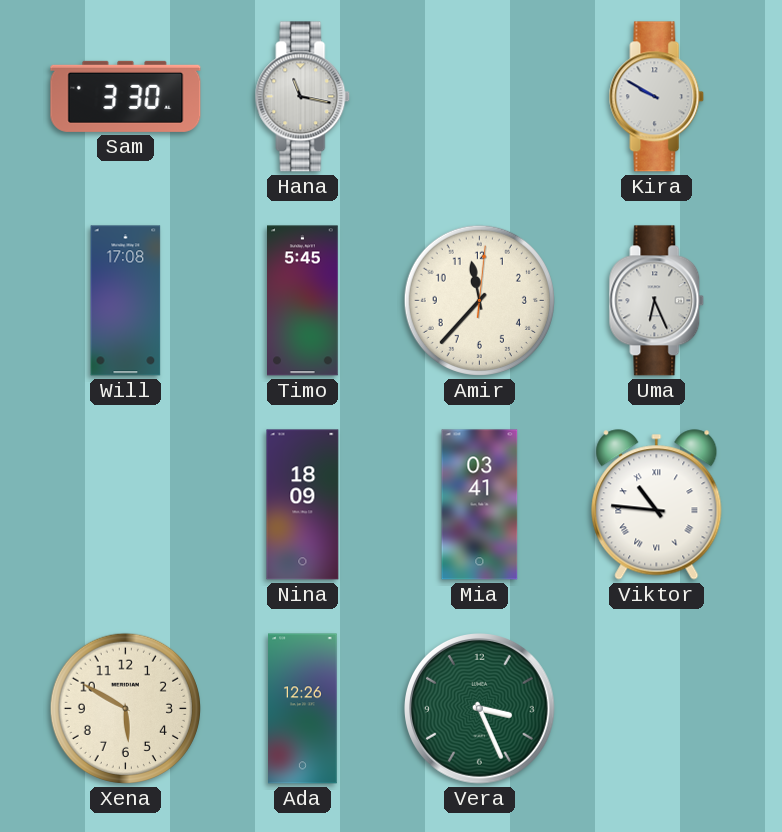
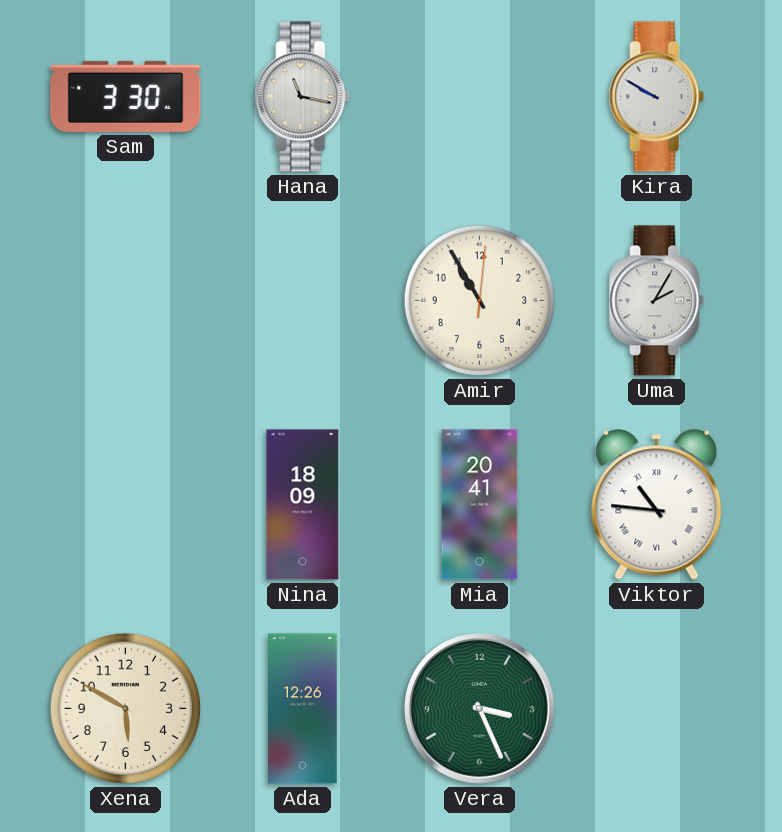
Will: 17:08 -> none (126, 301)
Timo: 5:45 -> none (303, 301)
Amir: 11:37 -> 10:55 (479, 300)
Uma: 6:26 -> 2:05 (657, 301)
Mia: 03:41 -> 20:41 (480, 505)
